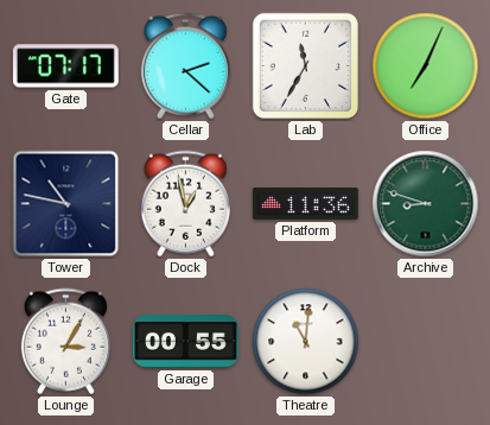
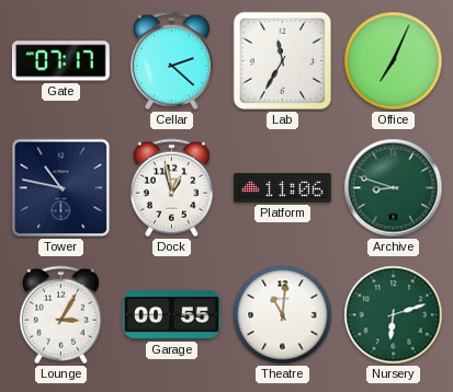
Platform: 11:36 -> 11:06 (282, 187)
Nursery: none -> 6:12 (394, 315)
